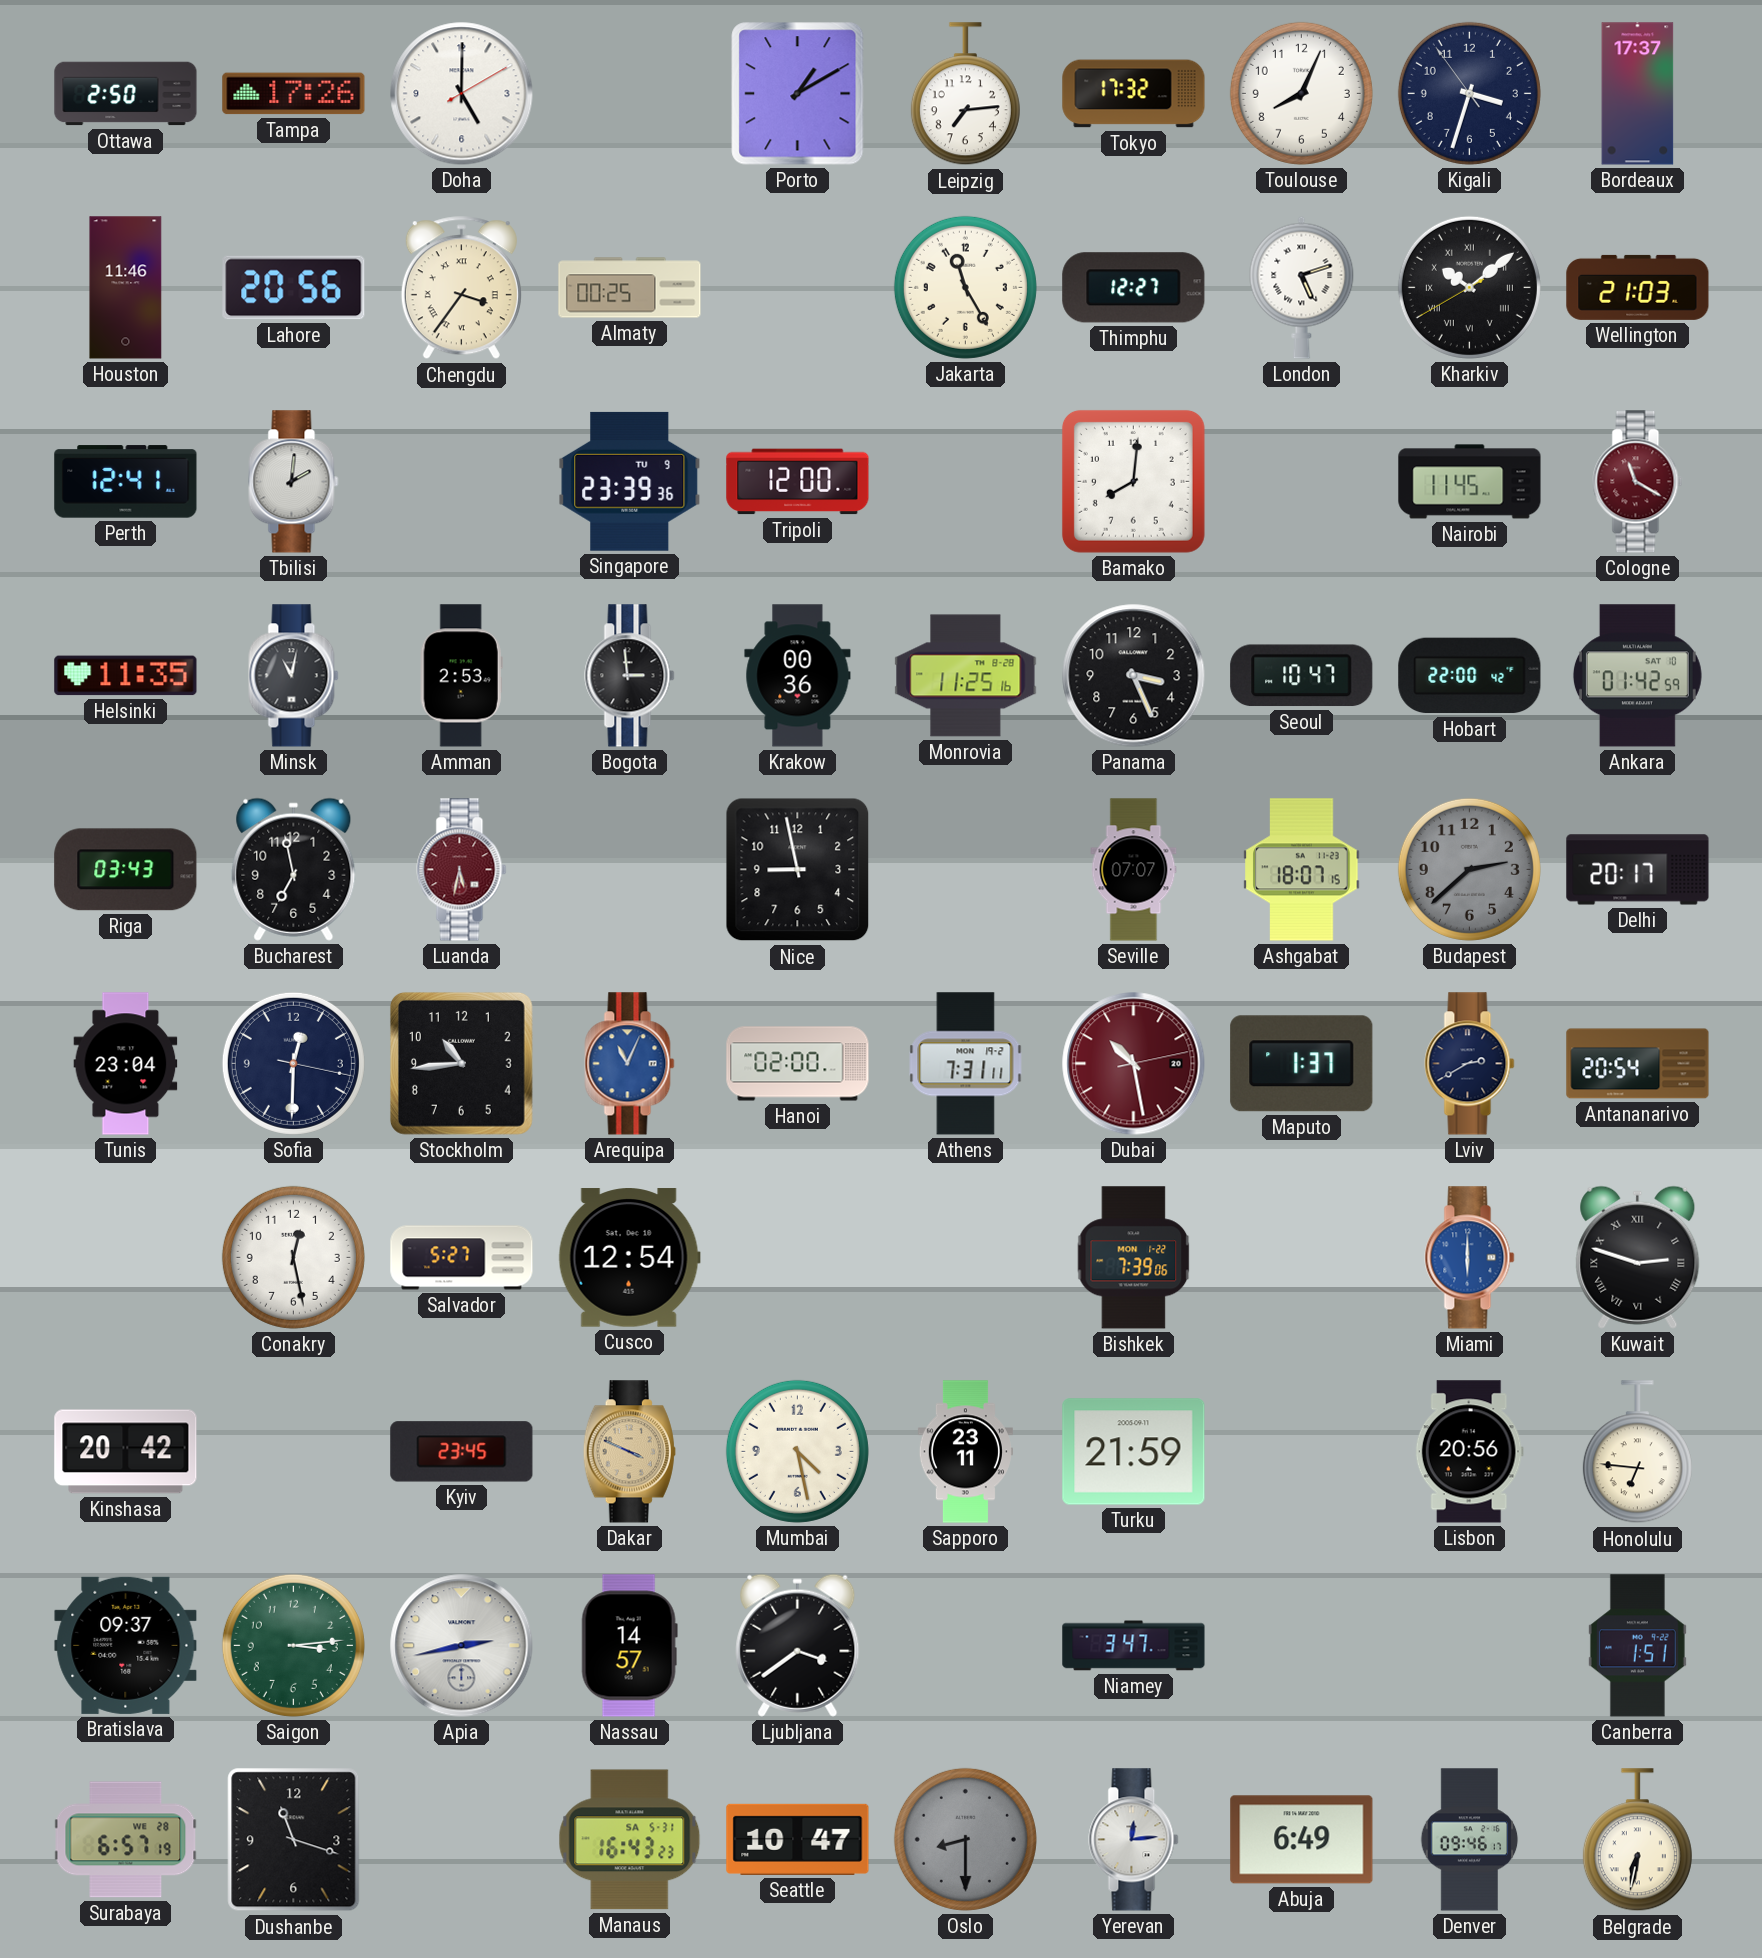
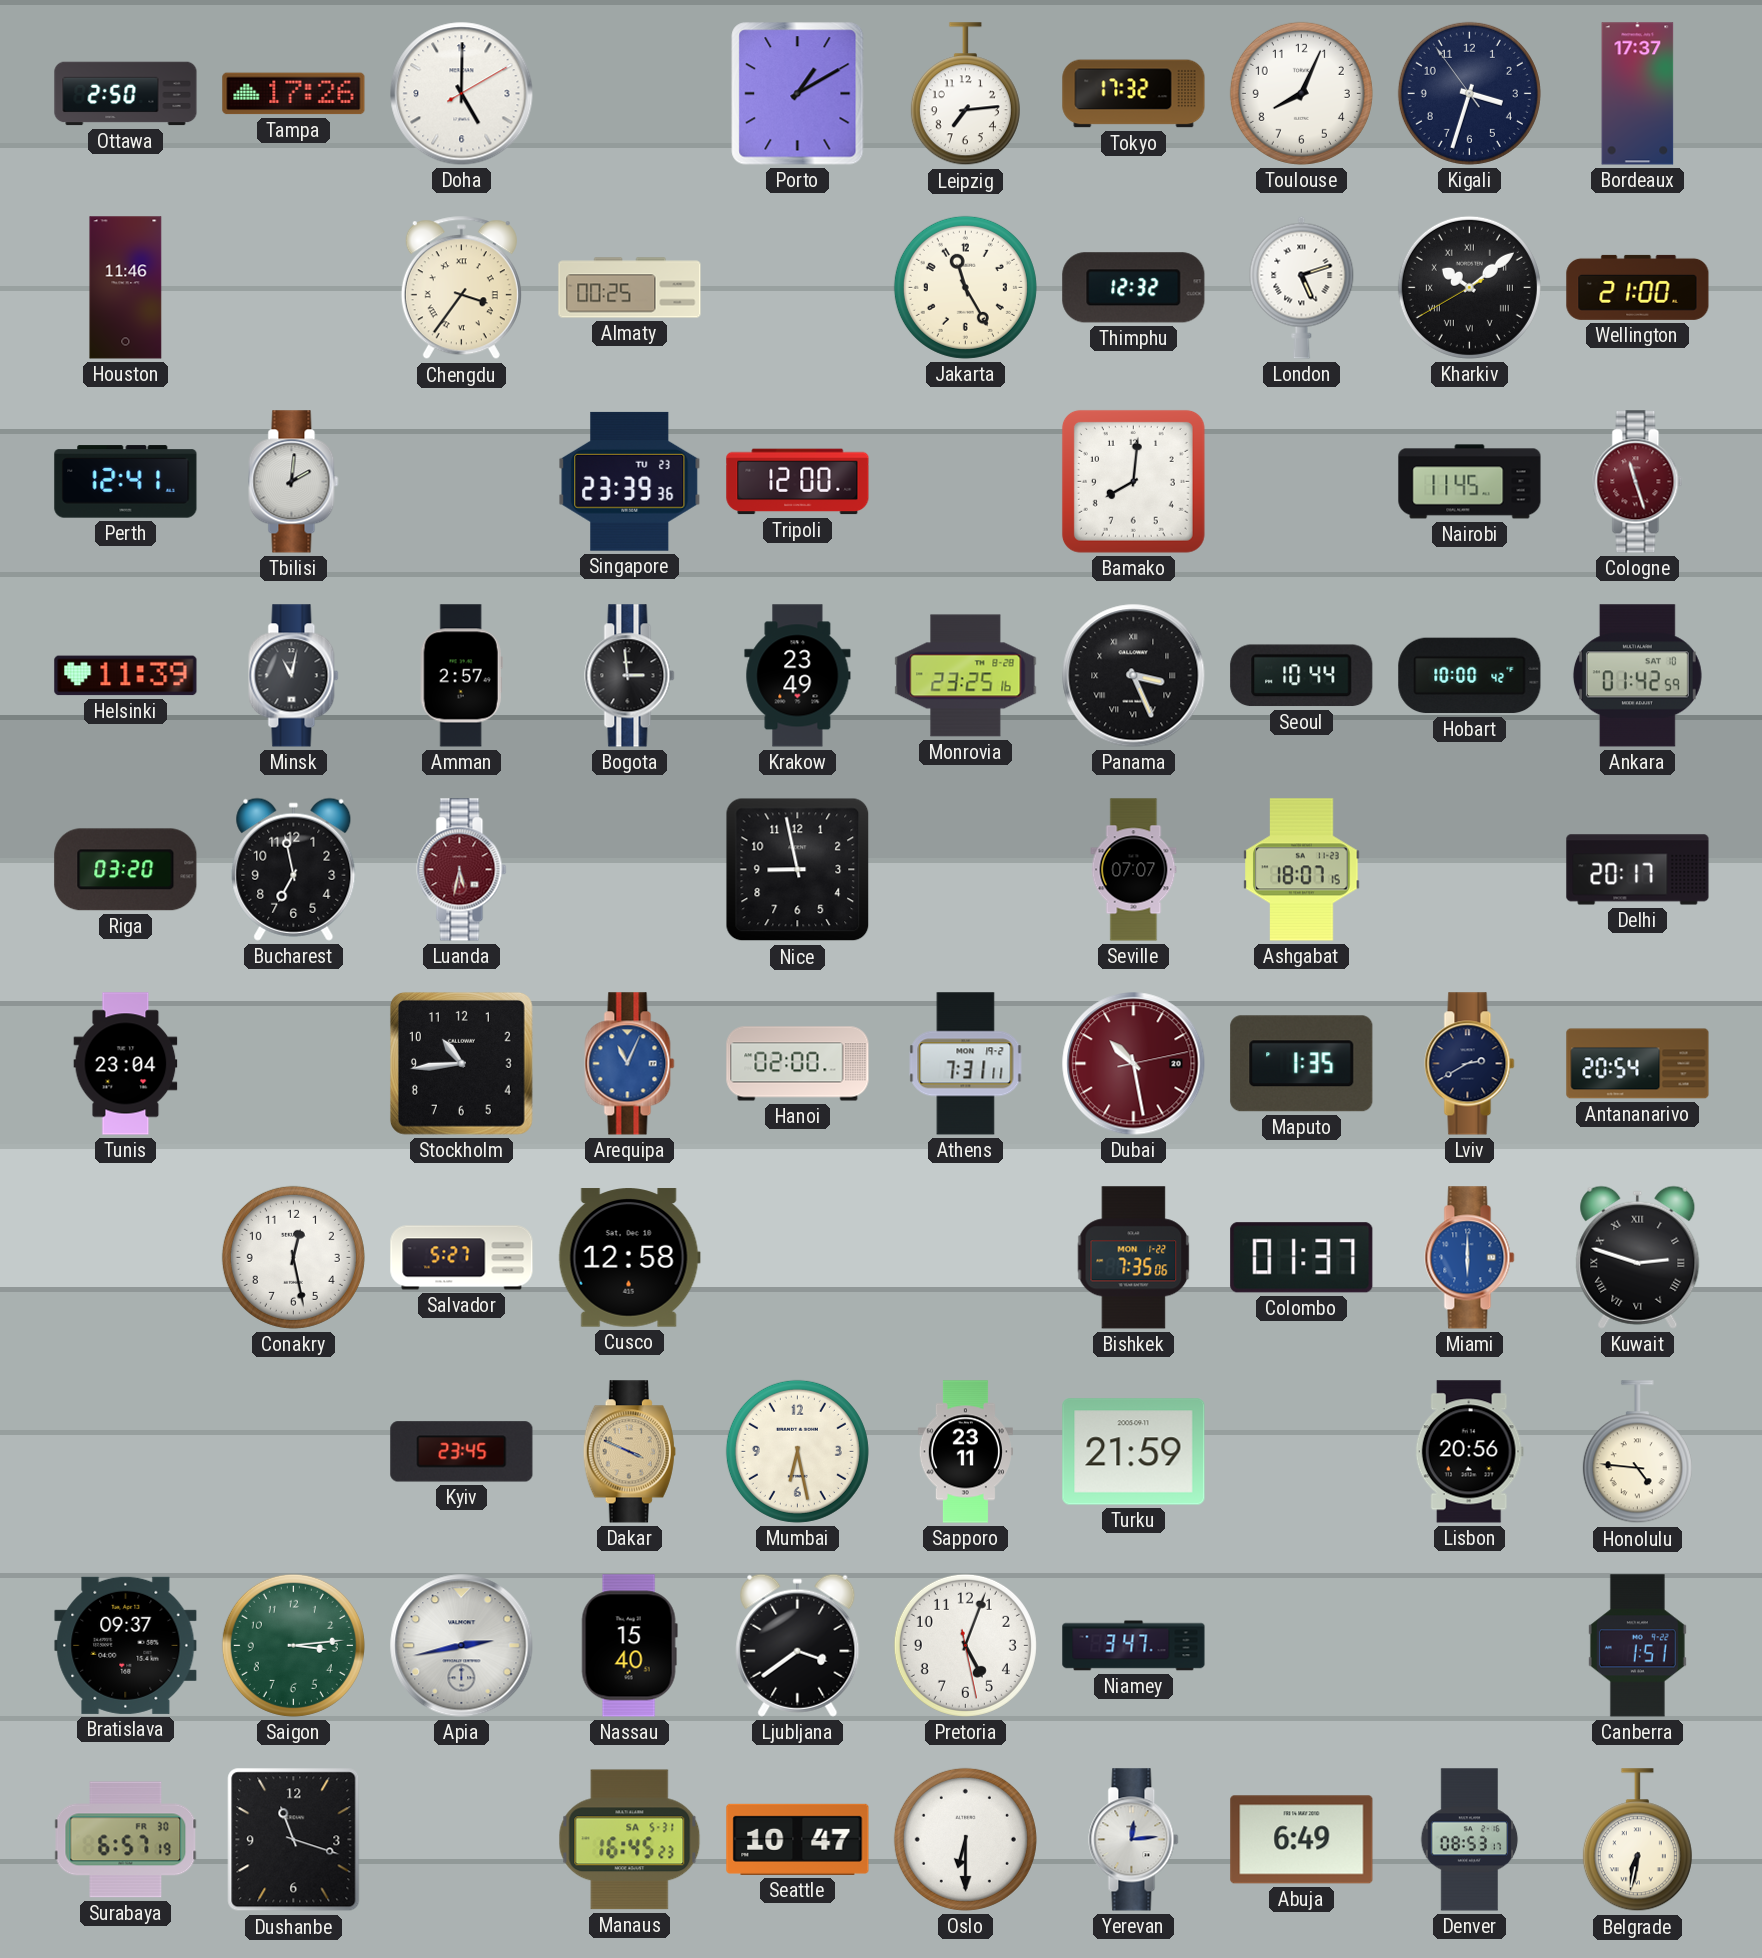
Lahore: 20:56 -> none (294, 288)
Thimphu: 12:27 -> 12:32 (1134, 288)
Wellington: 21:03 -> 21:00 (1638, 287)
Singapore date: TU 9 -> TU 23 (630, 481)
Cologne: 11:20 -> 11:27 (1638, 482)
Helsinki: 11:35 -> 11:39 (126, 676)
Amman: 2:53 -> 2:57 (461, 676)
Krakow: 00:36 -> 23:49 (798, 676)
Monrovia: 11:25 -> 23:25 (966, 676)
Panama numerals: Arabic -> Roman (1134, 676)
Seoul: 10:47 -> 10:44 (1302, 676)
Hobart: 22:00 -> 10:00 (1470, 676)
Riga: 03:43 -> 03:20 (126, 870)
Budapest: 2:38 -> none (1469, 869)
Sofia: 12:30 -> none (293, 1063)
Maputo: 1:37 -> 1:35 (1302, 1064)
Cusco: 12:54 -> 12:58 (629, 1258)
Bishkek: 7:39 -> 7:35 (1134, 1258)
Colombo: none -> 01:37 (1302, 1258)
Kinshasa: 20:42 -> none (126, 1452)
Mumbai: 4:28 -> 6:28 (797, 1451)
Honolulu: 6:46 -> 4:46 (1637, 1452)
Nassau: 14:57 -> 15:40 (629, 1646)
Pretoria: none -> 5:03 (965, 1645)
Surabaya date: WE 28 -> FR 30 (126, 1840)
Manaus: 16:43 -> 16:45 (630, 1840)
Oslo: 8:30 -> 6:30 (965, 1839)
Oslo dial: grey -> white (965, 1839)
Denver: 09:46 -> 08:53 (1470, 1840)
